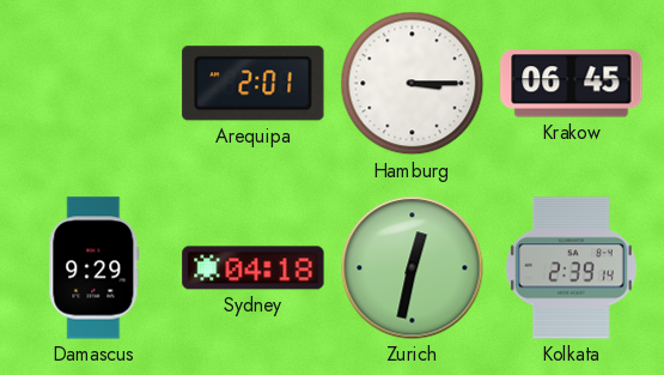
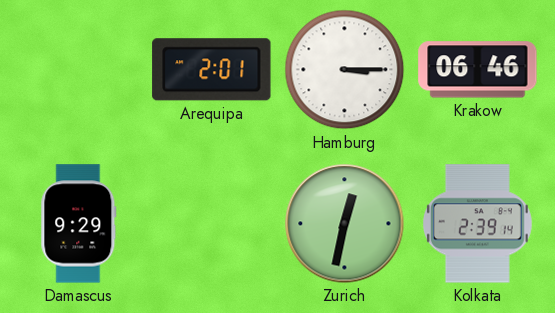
Krakow: 06:45 -> 06:46 (478, 70)
Sydney: 04:18 -> none (254, 268)
